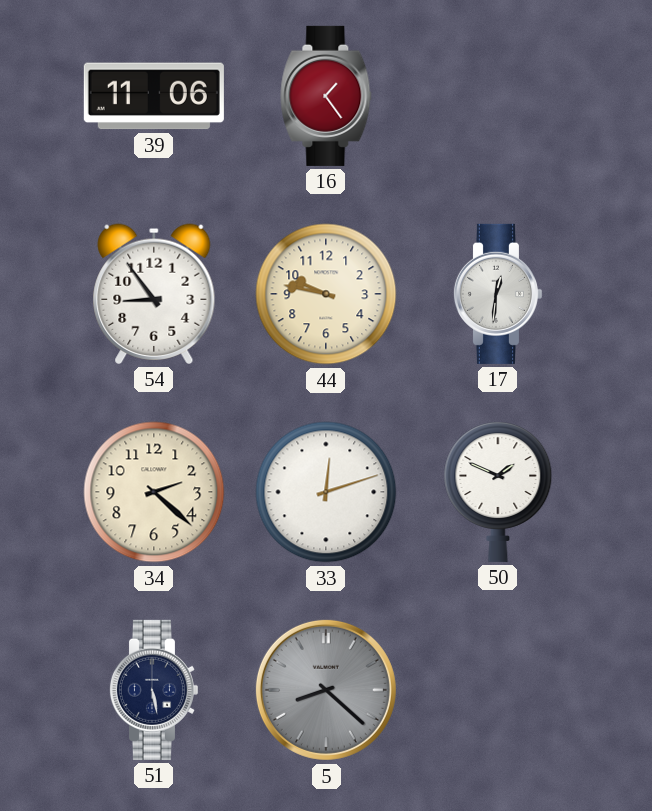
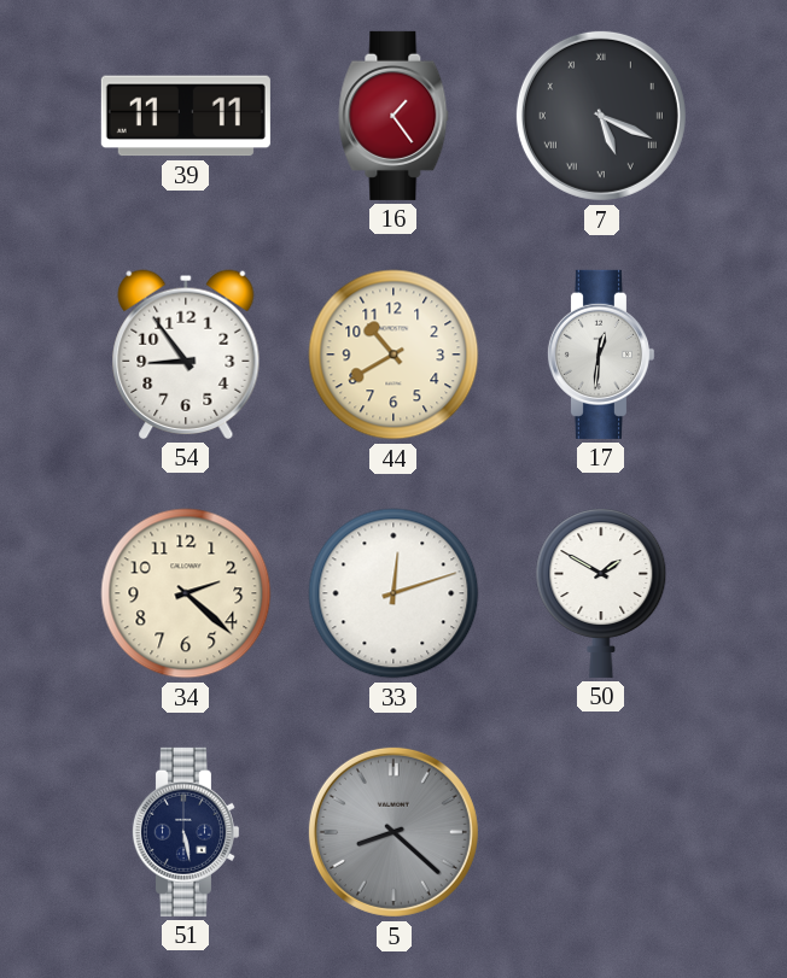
39: 11:06 -> 11:11 (186, 116)
7: none -> 5:19 (601, 116)
44: 9:47 -> 10:40 (393, 355)
50: 1:49 -> 1:50 (601, 593)
